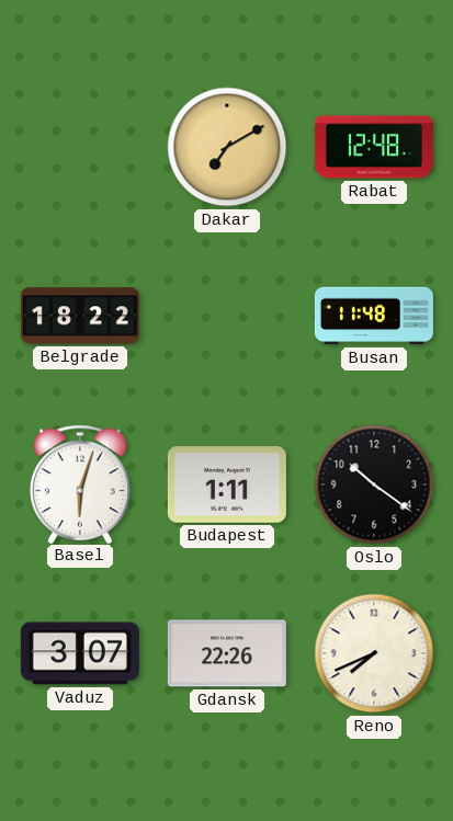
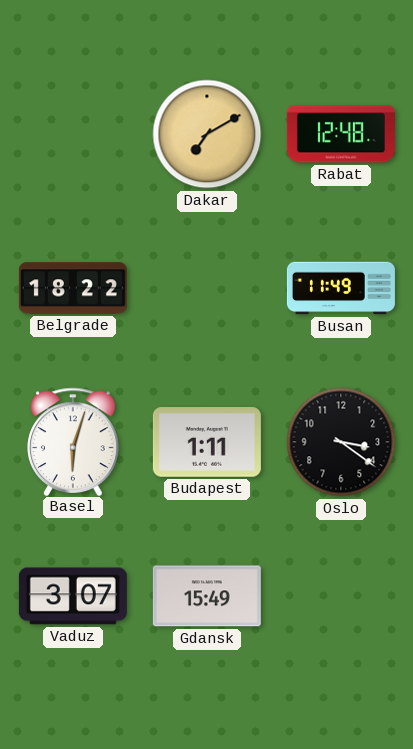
Busan: 11:48 -> 11:49 (341, 288)
Oslo: 10:21 -> 3:21 (341, 442)
Gdansk: 22:26 -> 15:49 (207, 596)
Reno: 7:41 -> none (374, 653)
